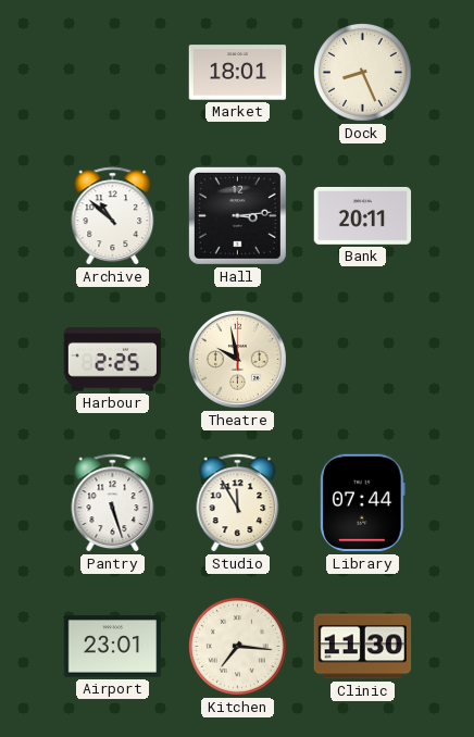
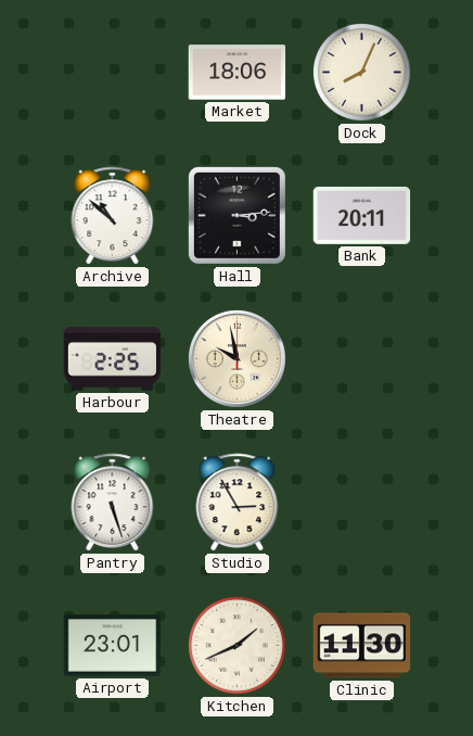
Market: 18:01 -> 18:06 (238, 73)
Dock: 8:26 -> 8:04 (362, 73)
Studio: 11:55 -> 2:55 (238, 503)
Library: 07:44 -> none (363, 503)
Kitchen: 7:16 -> 1:41 (238, 646)
